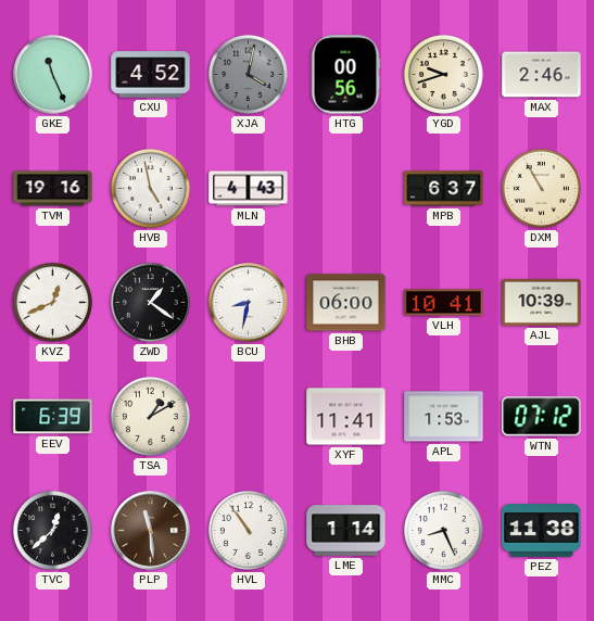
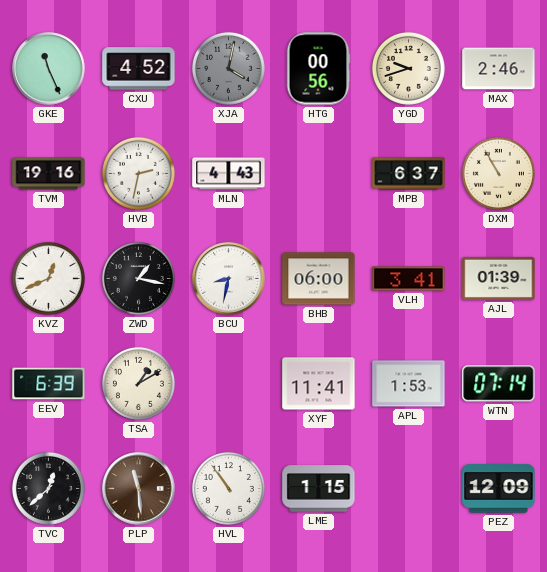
HVB: 4:58 -> 2:32 (138, 173)
ZWD: 1:21 -> 1:17 (138, 278)
VLH: 10:41 -> 3:41 (409, 279)
AJL: 10:39 -> 01:39 (499, 278)
WTN: 07:12 -> 07:14 (499, 384)
LME: 1:14 -> 1:15 (319, 489)
MMC: 8:26 -> none (443, 530)
PEZ: 11:38 -> 12:09 (499, 489)
